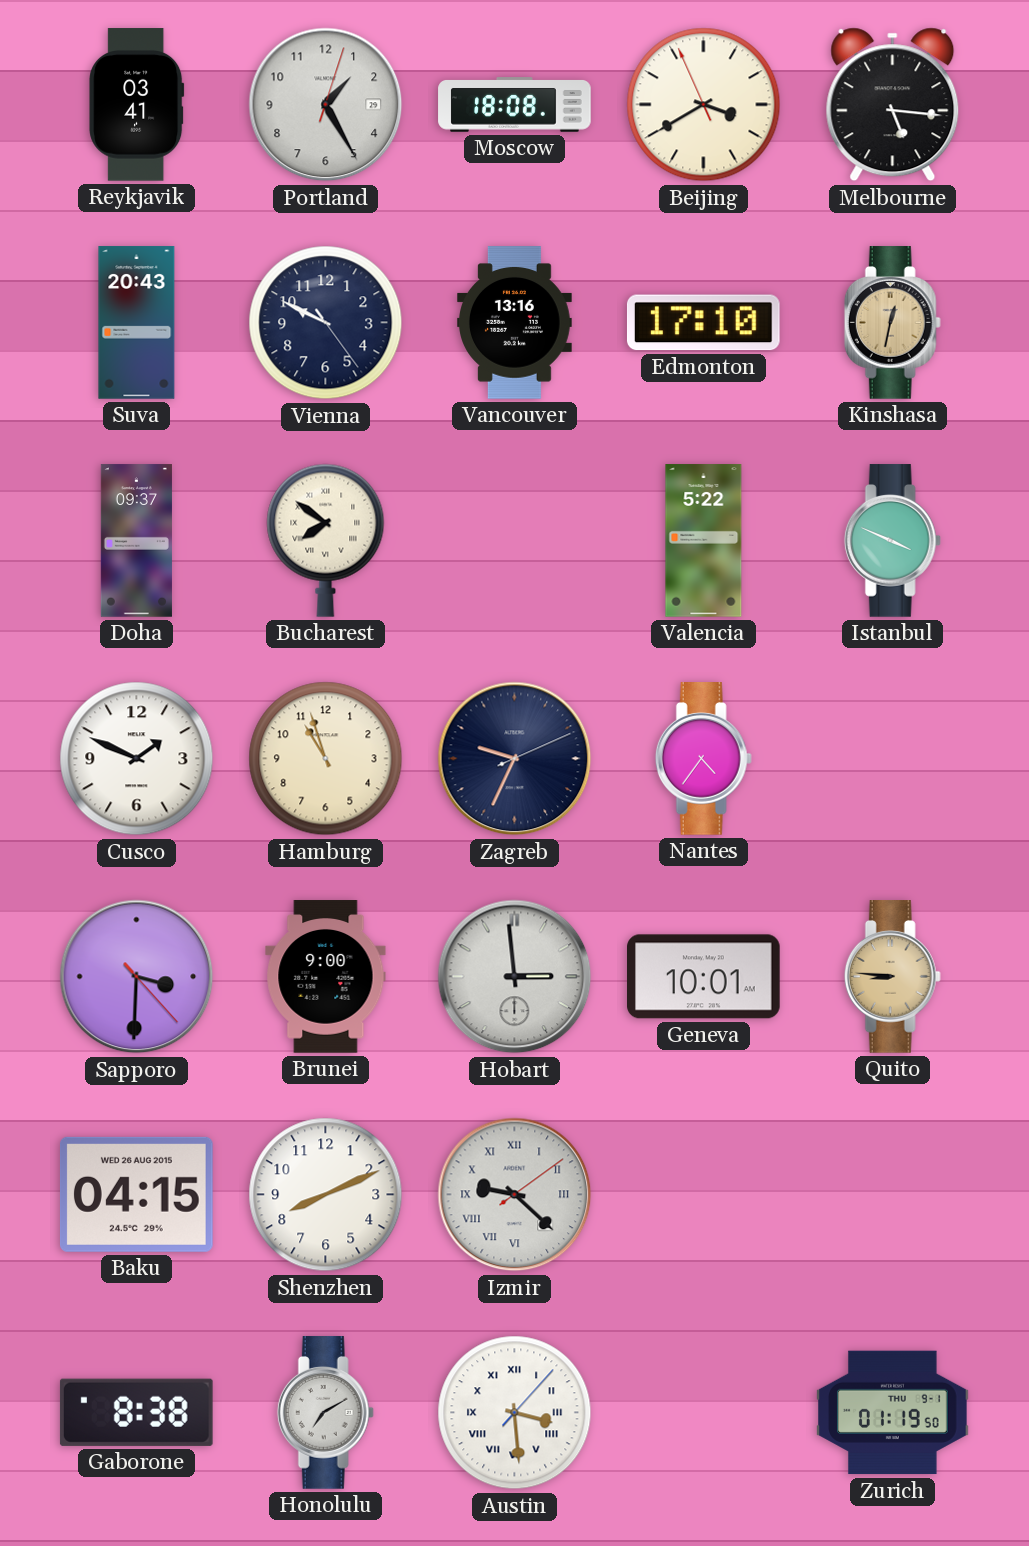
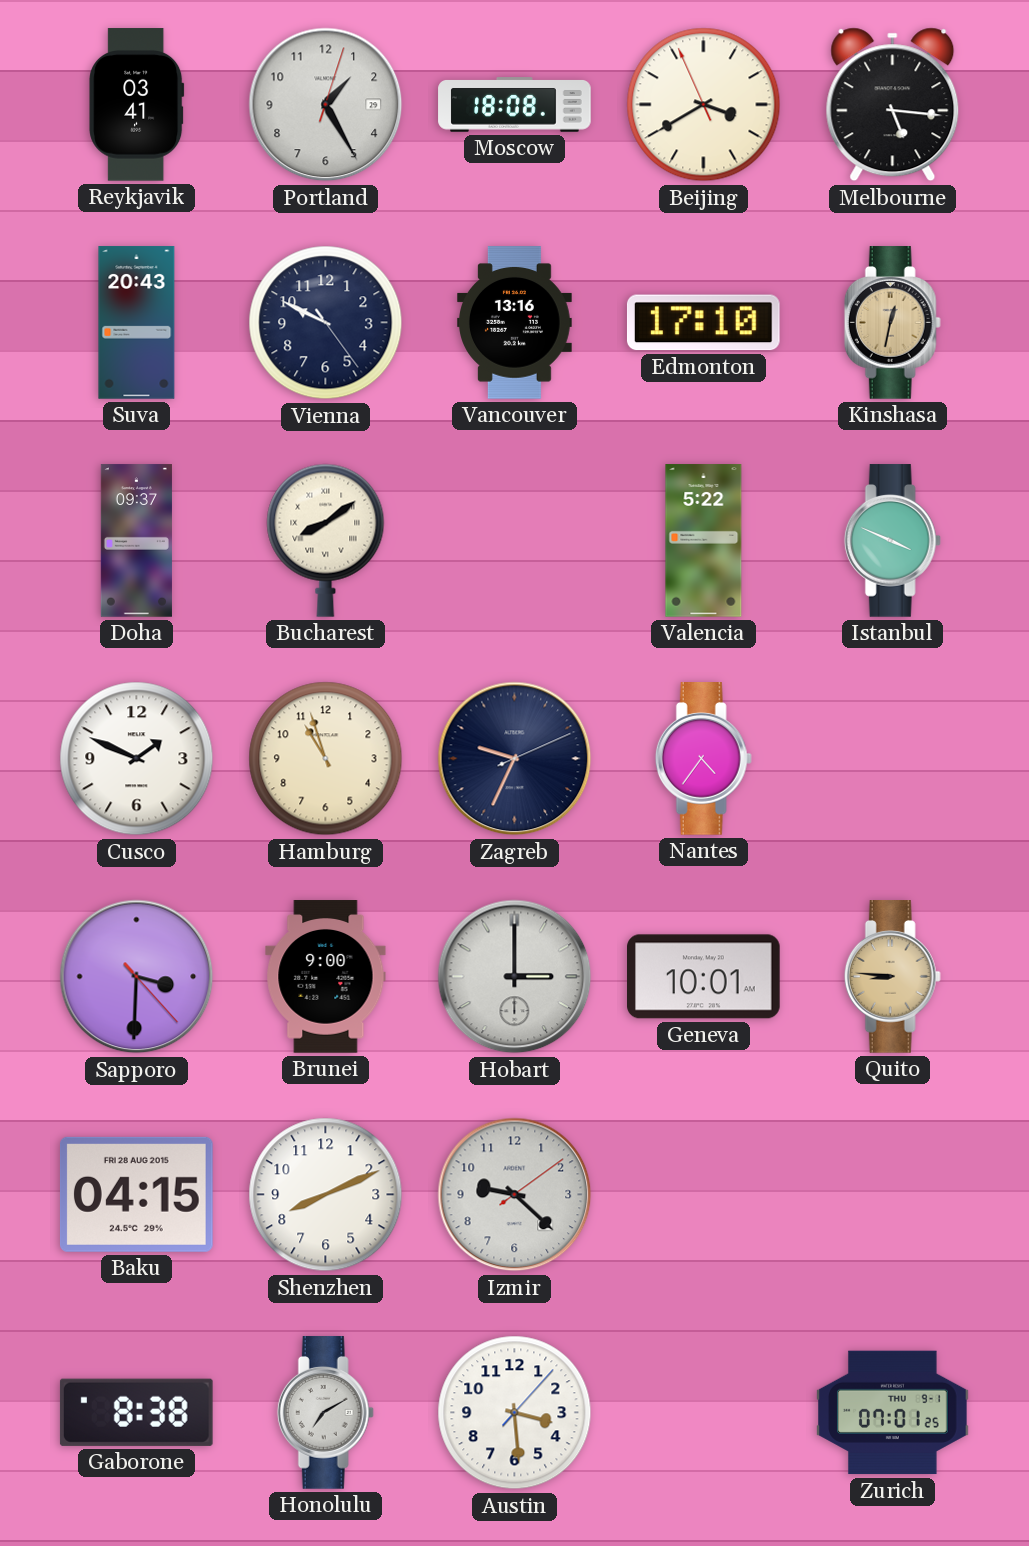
Bucharest: 7:51 -> 8:09 (326, 540)
Hobart: 2:59 -> 3:00 (515, 977)
Baku date: WED 26 AUG 2015 -> FRI 28 AUG 2015 (136, 1194)
Izmir numerals: Roman -> Arabic (515, 1195)
Austin numerals: Roman -> Arabic (515, 1413)
Zurich: 01:19 -> 07:01 (893, 1413)
